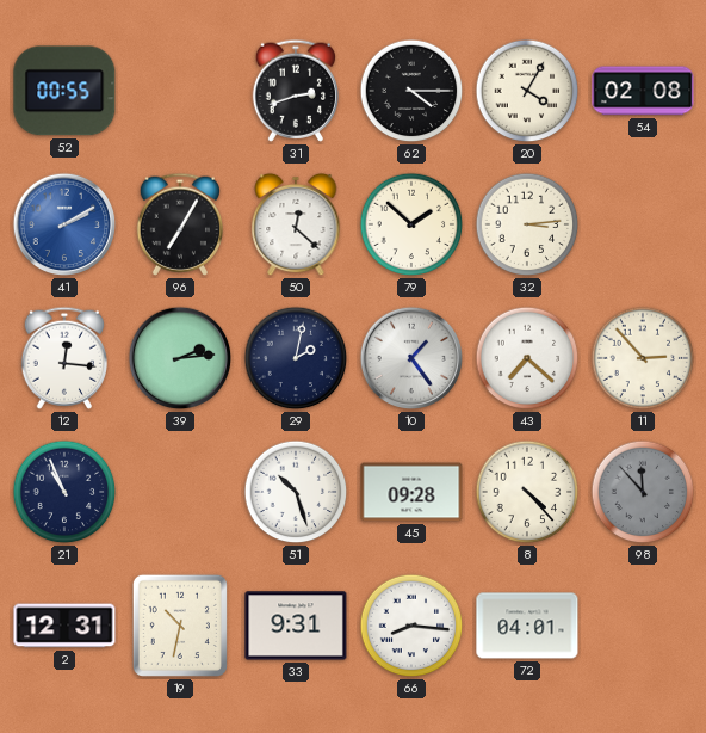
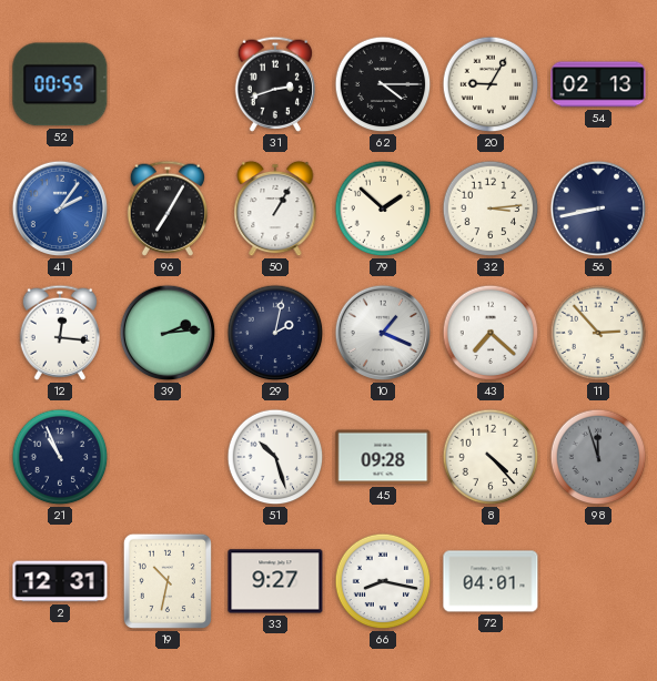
20: 4:05 -> 9:05 (491, 84)
54: 02:08 -> 02:13 (598, 84)
41: 2:10 -> 2:06 (60, 209)
50: 12:22 -> 1:05 (275, 209)
56: none -> 8:43 (598, 209)
10: 1:24 -> 1:19 (383, 333)
98: 11:53 -> 11:57 (598, 457)
33: 9:31 -> 9:27 (275, 581)
66: 8:16 -> 8:17 (383, 581)
